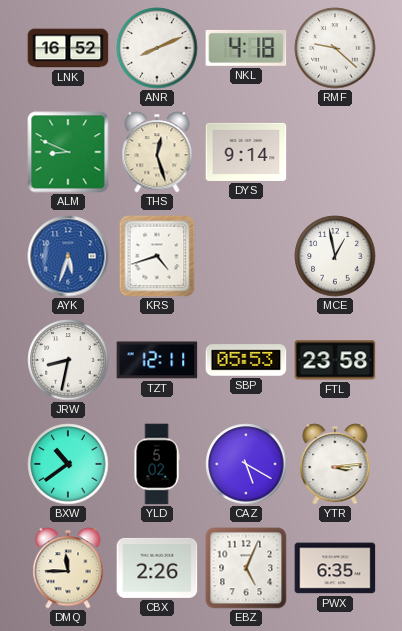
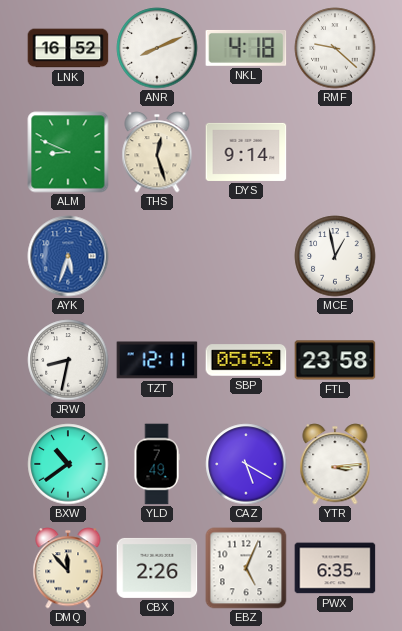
KRS: 4:42 -> none (157, 256)
YLD: 5:02 -> 7:49 (157, 464)
DMQ: 11:45 -> 11:53 (68, 568)
